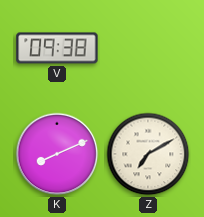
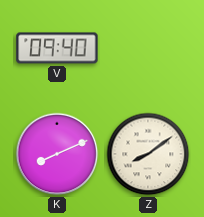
V: 09:38 -> 09:40 (57, 48)
Z: 7:10 -> 8:09 (148, 154)
